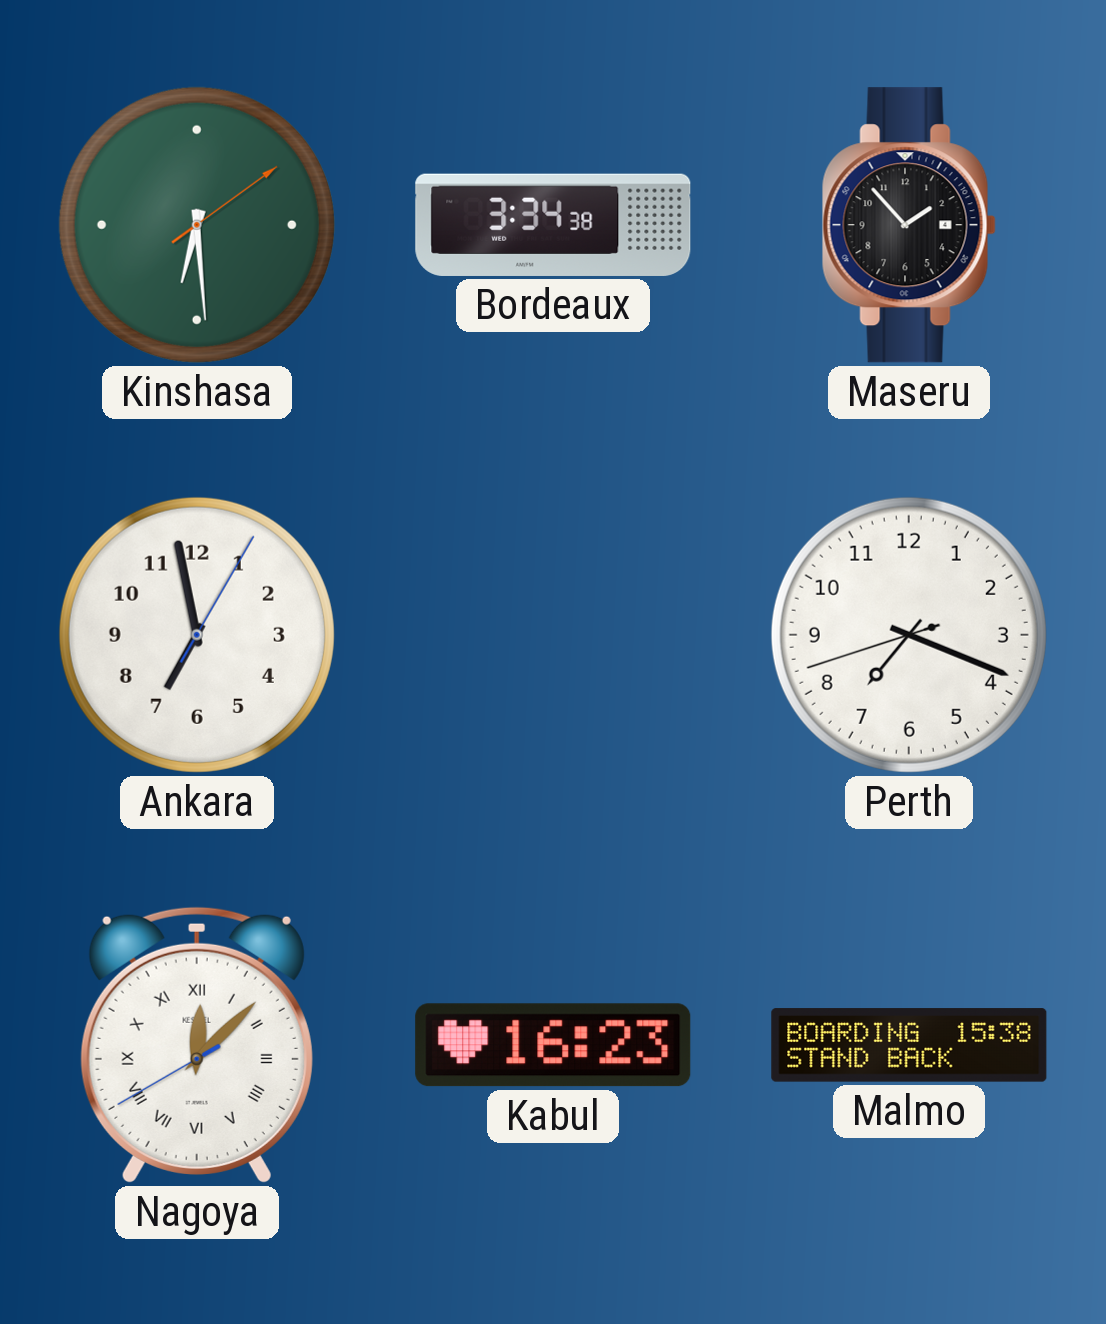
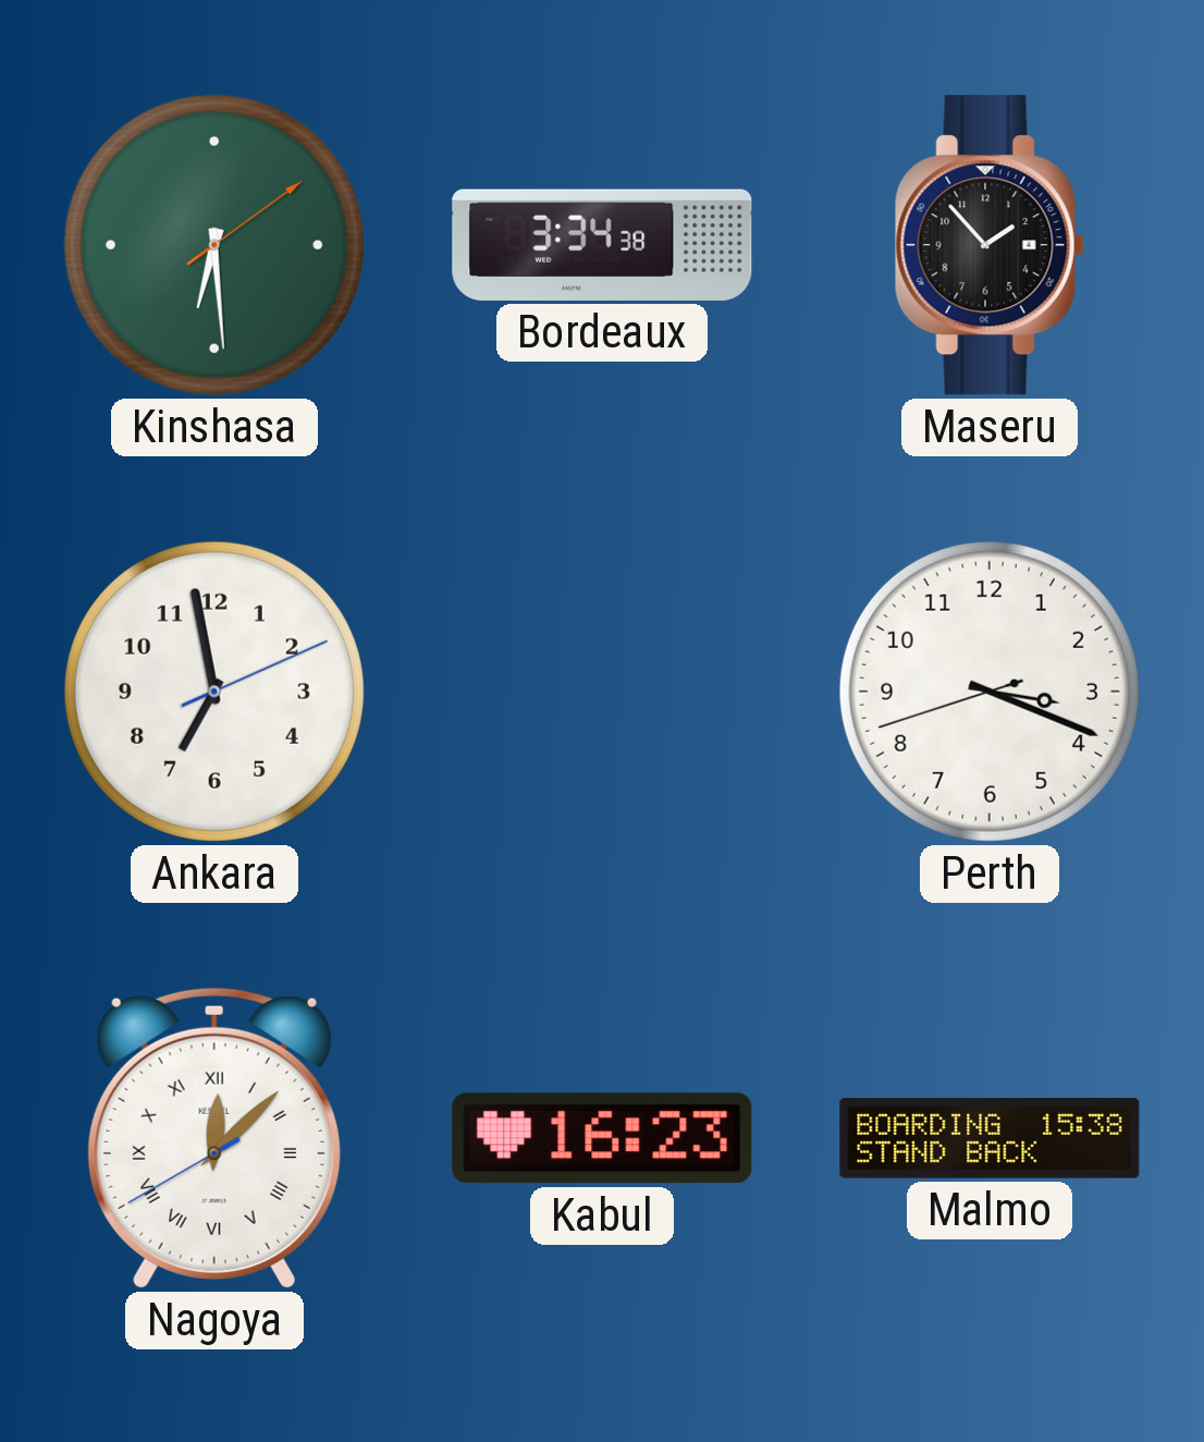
Ankara: 6:58:05 -> 6:58:11 (214, 692)
Perth: 7:18 -> 3:18 (990, 692)
